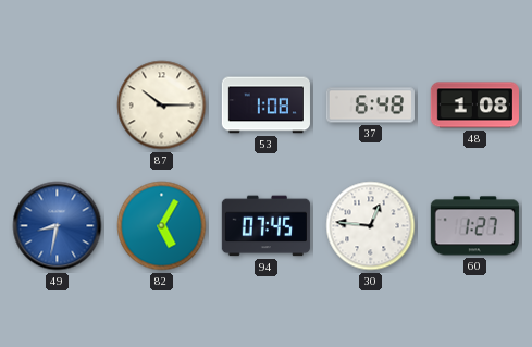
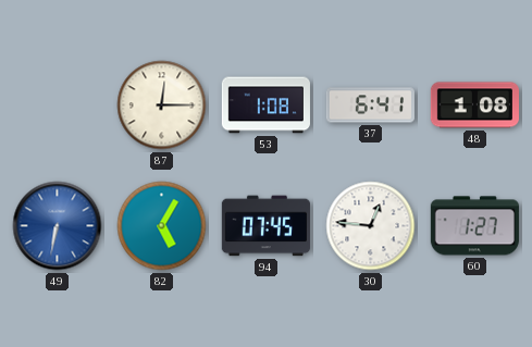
87: 10:15 -> 12:15 (162, 106)
37: 6:48 -> 6:41 (370, 106)
49: 8:32 -> 6:32 (58, 226)
